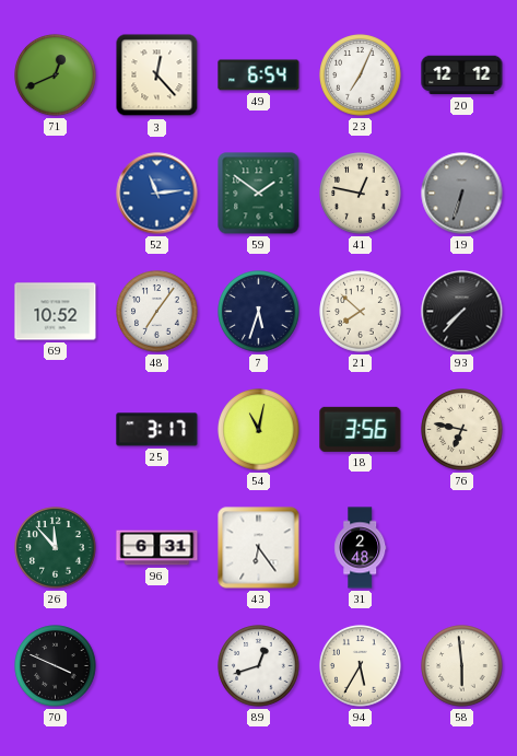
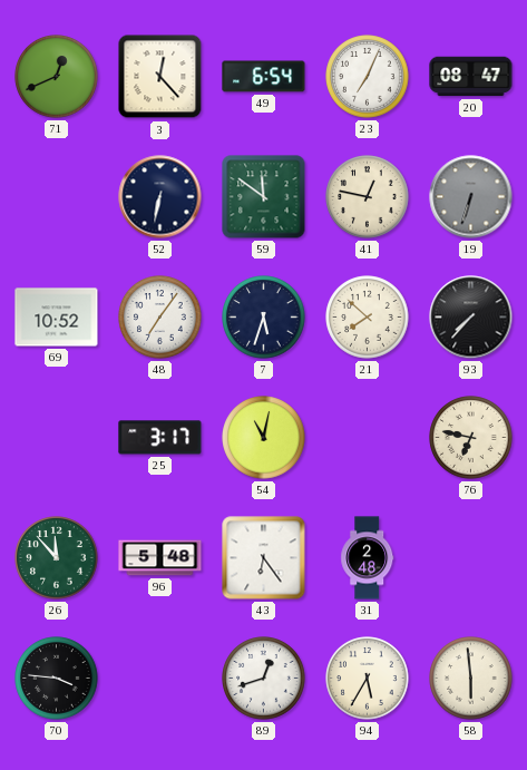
20: 12:12 -> 08:47 (471, 77)
52: 11:14 -> 6:32 (160, 197)
52 dial: blue -> navy (160, 197)
59: 1:51 -> 11:51 (264, 197)
18: 3:56 -> none (361, 429)
96: 6:31 -> 5:48 (160, 558)
70: 3:49 -> 3:46 (57, 679)
